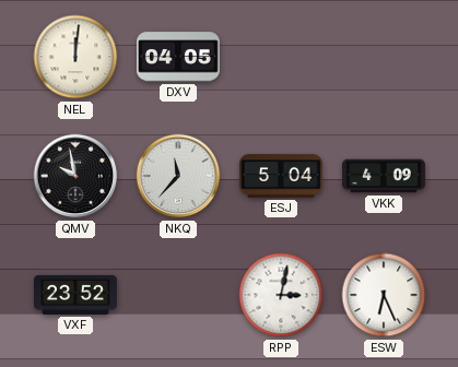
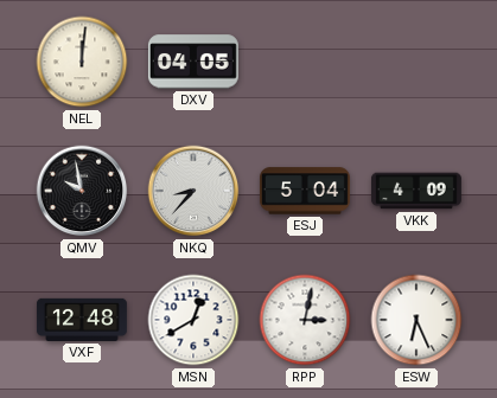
NKQ: 11:37 -> 8:37 (193, 191)
VXF: 23:52 -> 12:48 (82, 320)
MSN: none -> 12:40 (193, 320)
